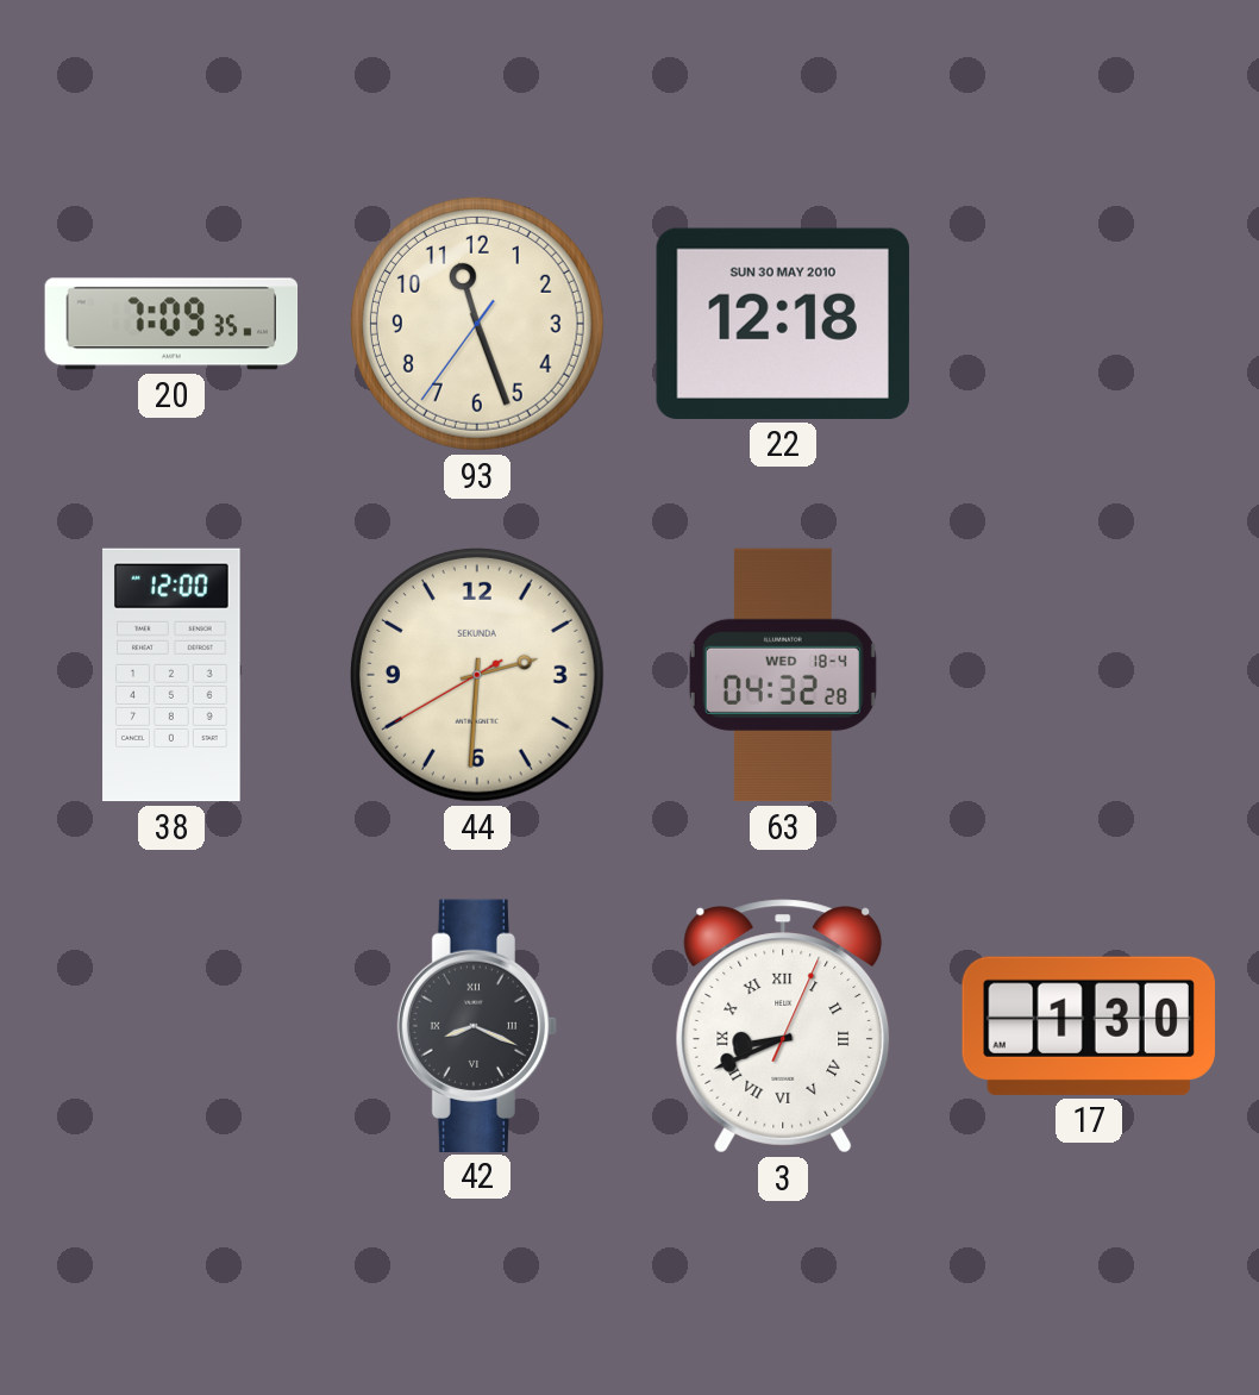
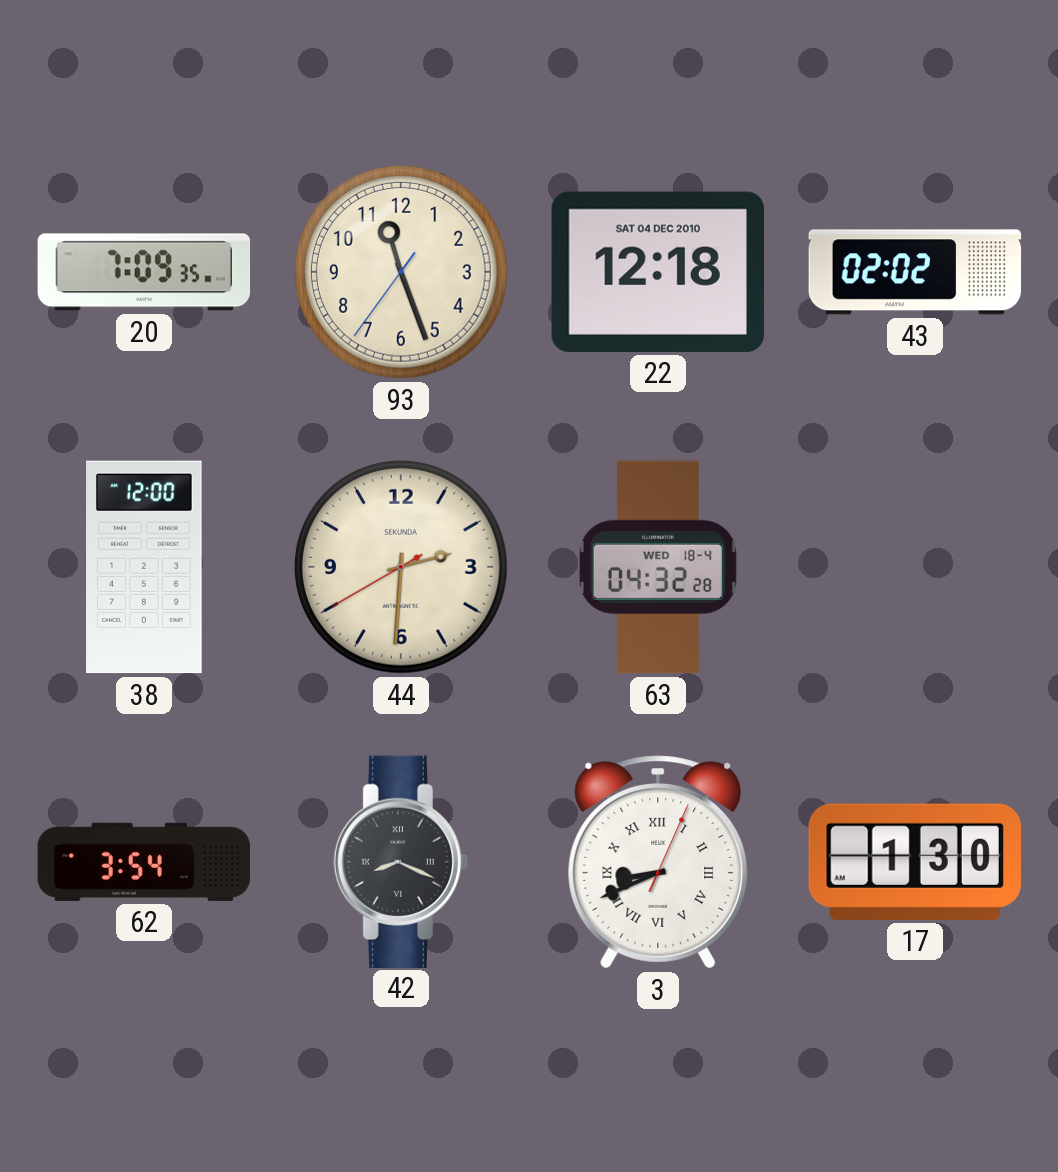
22 date: SUN 30 MAY 2010 -> SAT 04 DEC 2010 (658, 272)
43: none -> 02:02 (915, 272)
62: none -> 3:54 (144, 862)
